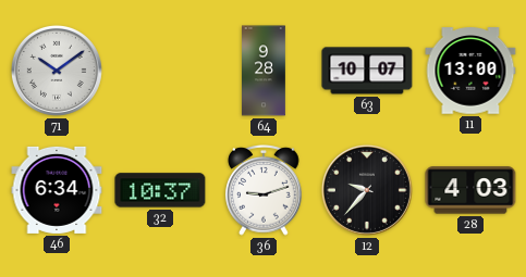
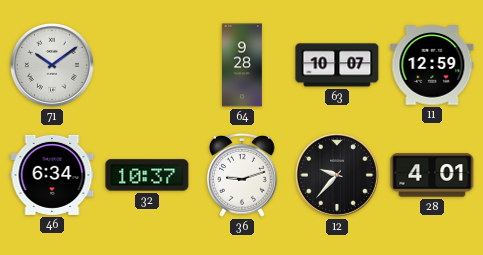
11: 13:00 -> 12:59 (432, 65)
28: 4:03 -> 4:01 (432, 175)
